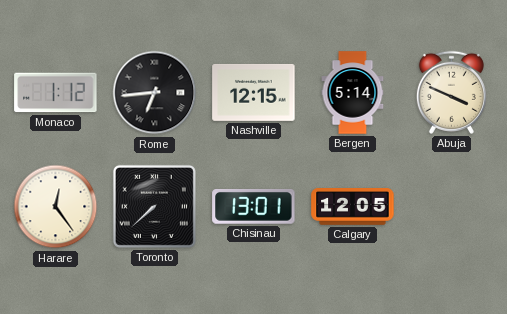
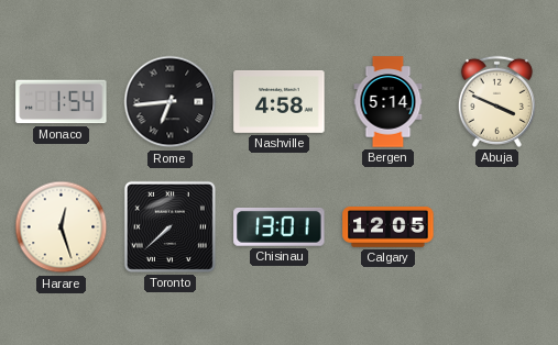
Monaco: 1:12 -> 1:54 (62, 102)
Nashville: 12:15 -> 4:58 (280, 101)
Harare: 12:24 -> 12:27 (62, 227)
